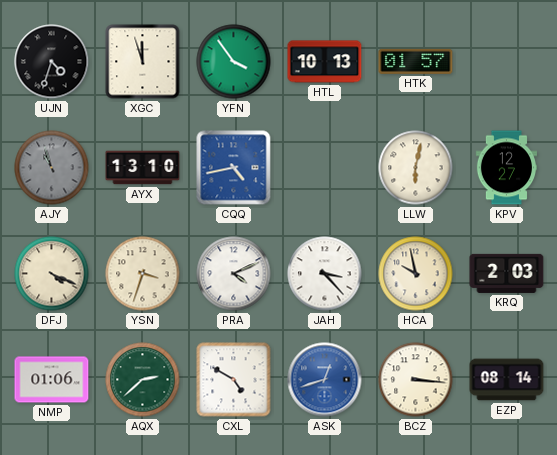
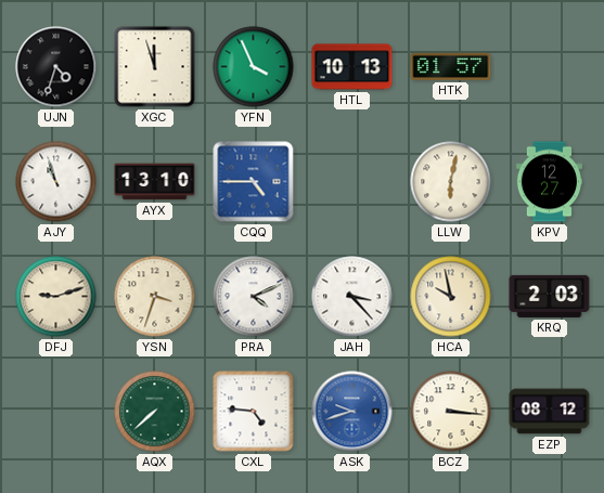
YFN: 3:54 -> 3:56 (254, 67)
AJY dial: grey -> white (56, 182)
CQQ: 4:43 -> 4:45 (254, 182)
DFJ: 4:19 -> 9:12 (56, 297)
NMP: 01:06 -> none (52, 380)
AQX: 2:38 -> 7:38 (155, 412)
CXL: 4:50 -> 4:46 (254, 412)
ASK: 12:42 -> 9:42 (352, 412)
EZP: 08:14 -> 08:12 (550, 412)
